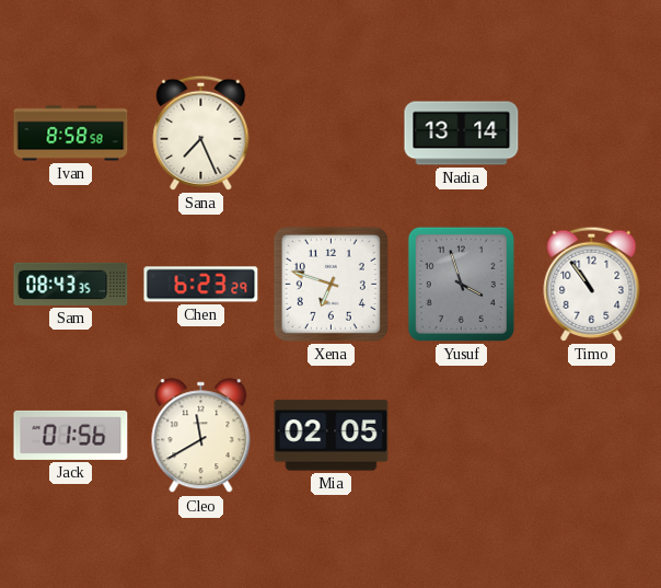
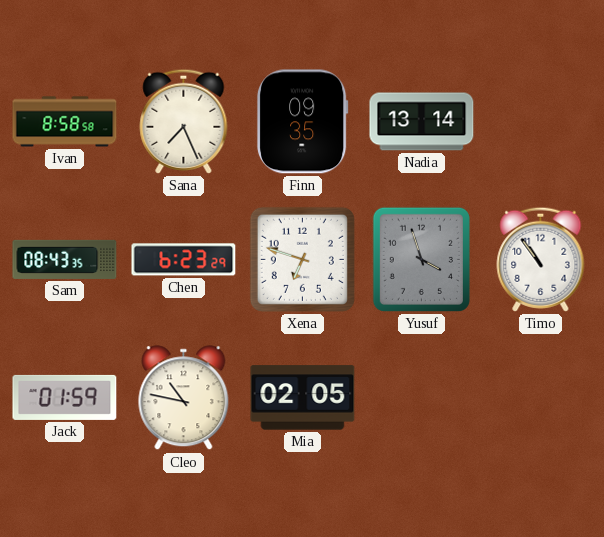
Finn: none -> 09:35 (302, 122)
Jack: 01:56 -> 01:59 (65, 397)
Cleo: 11:40 -> 10:47 (184, 398)
